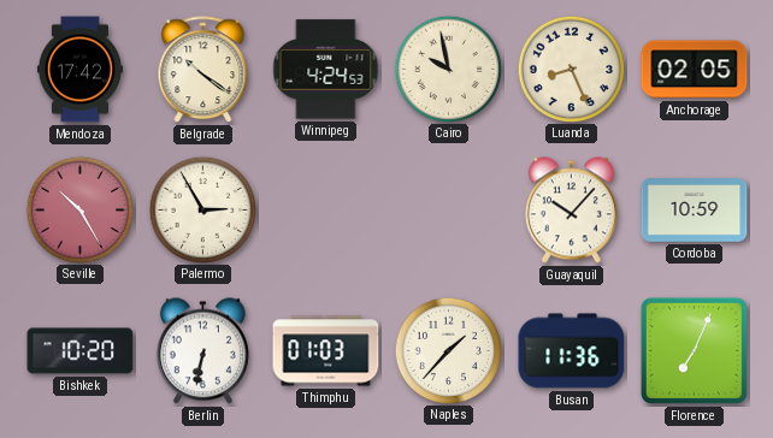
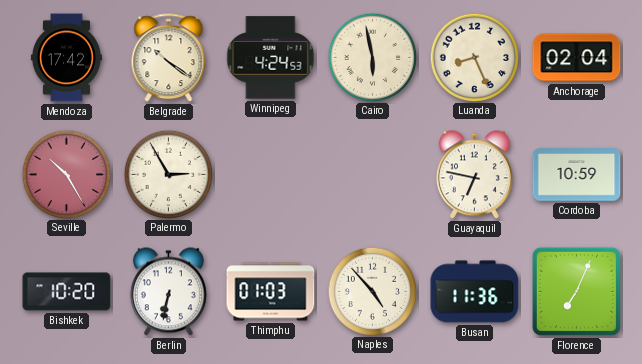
Cairo: 9:58 -> 5:58 (372, 57)
Anchorage: 02:05 -> 02:04 (577, 58)
Guayaquil: 10:07 -> 6:47 (474, 175)
Naples: 1:37 -> 4:53 (372, 291)
